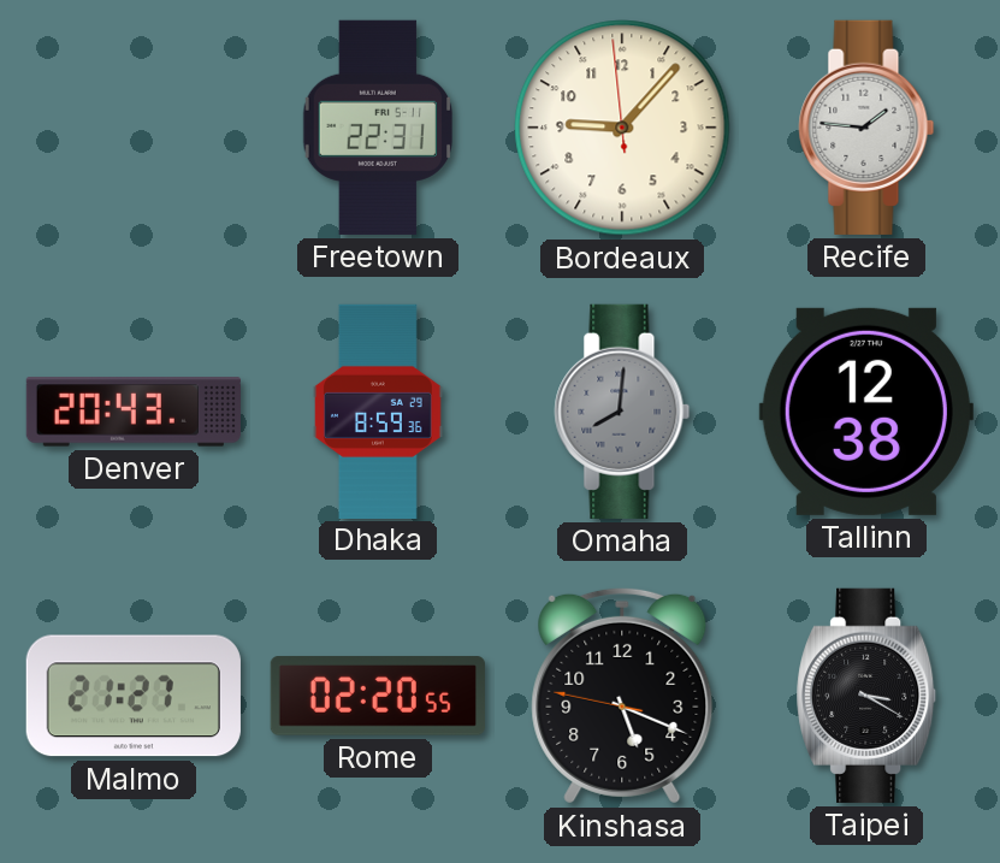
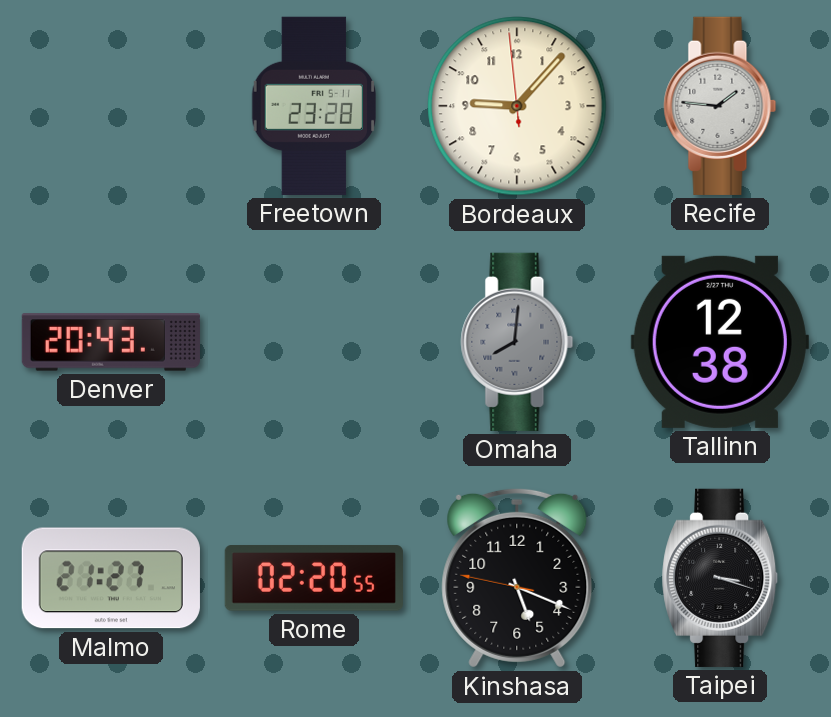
Freetown: 22:31 -> 23:28 (313, 106)
Dhaka: 8:59 -> none (379, 410)
Taipei: 3:20 -> 3:18 (720, 578)
